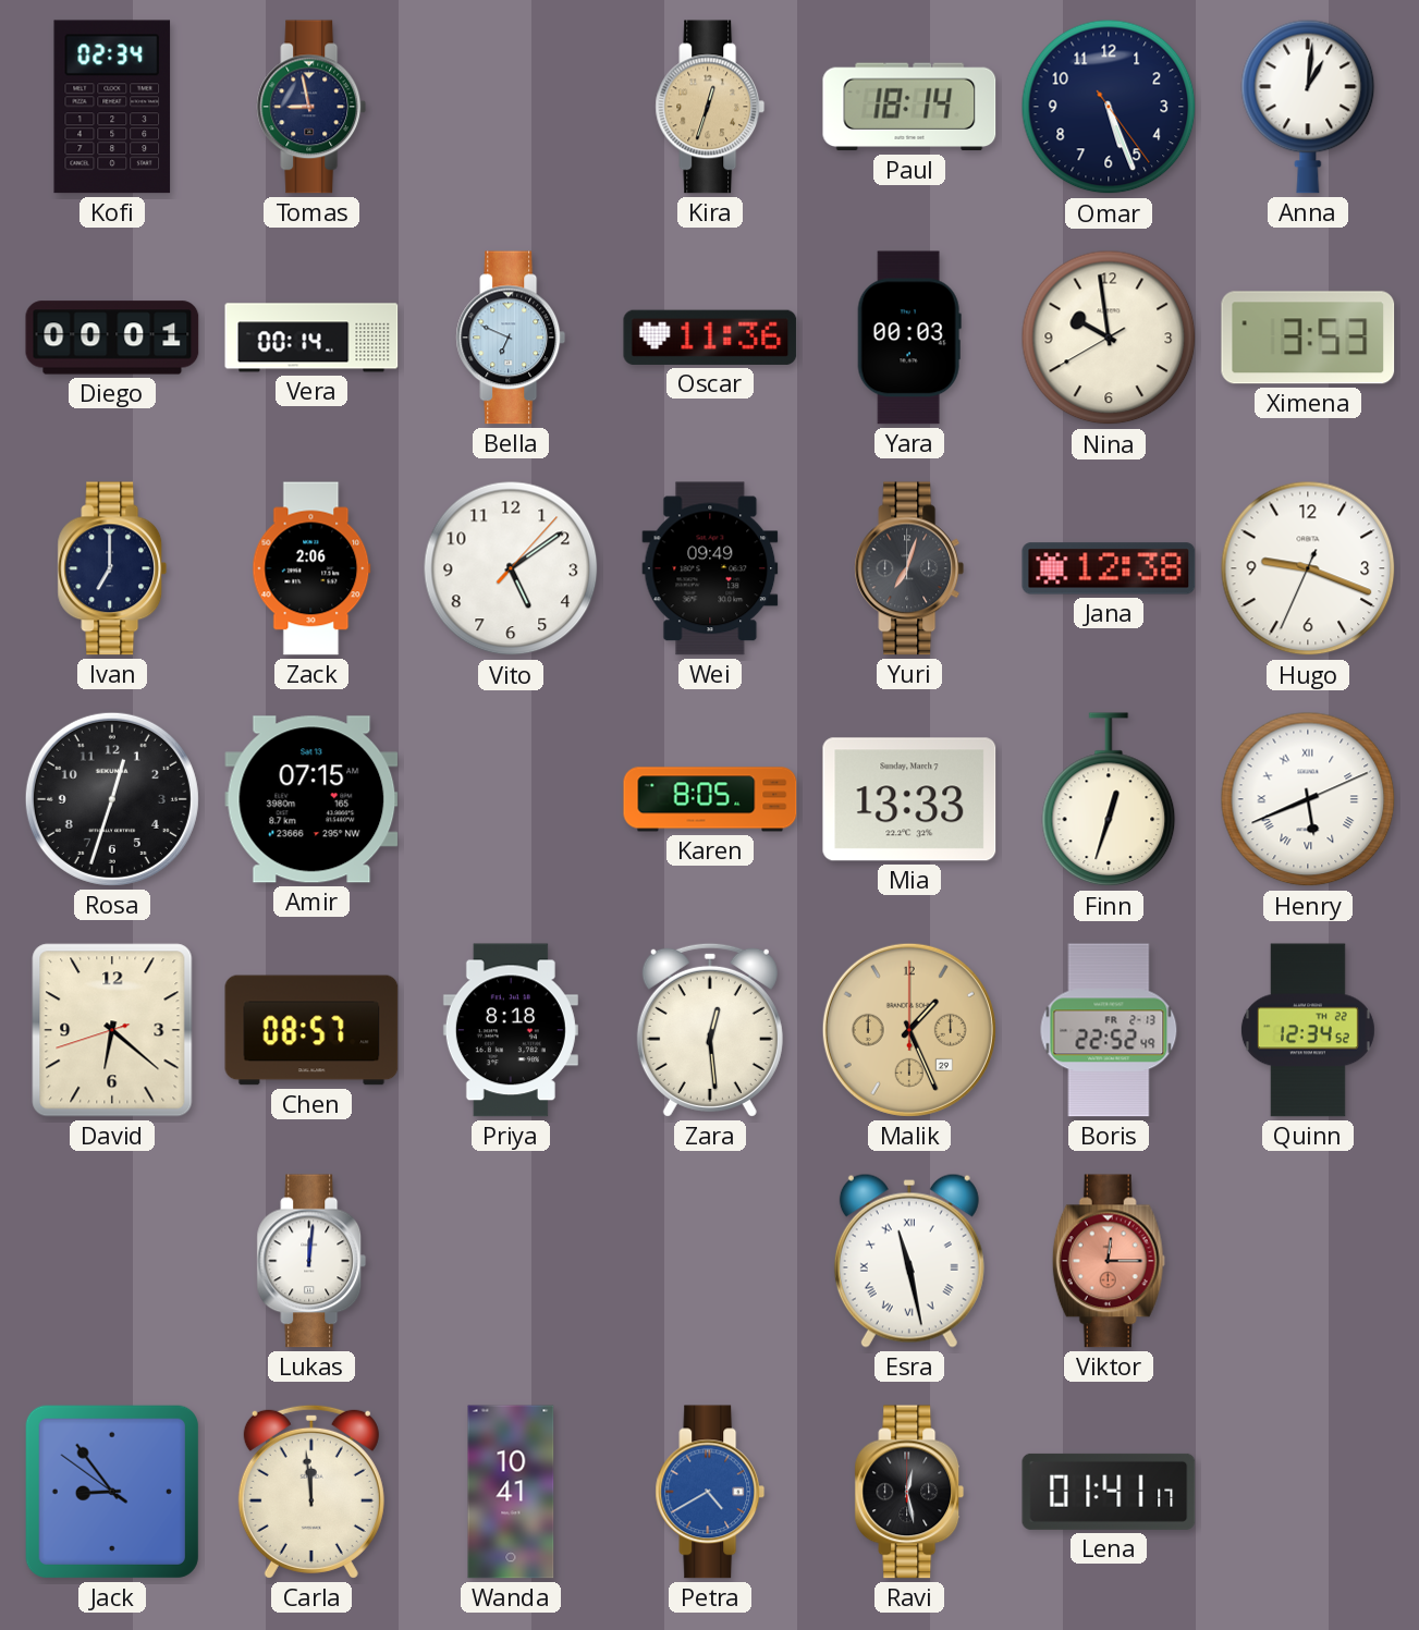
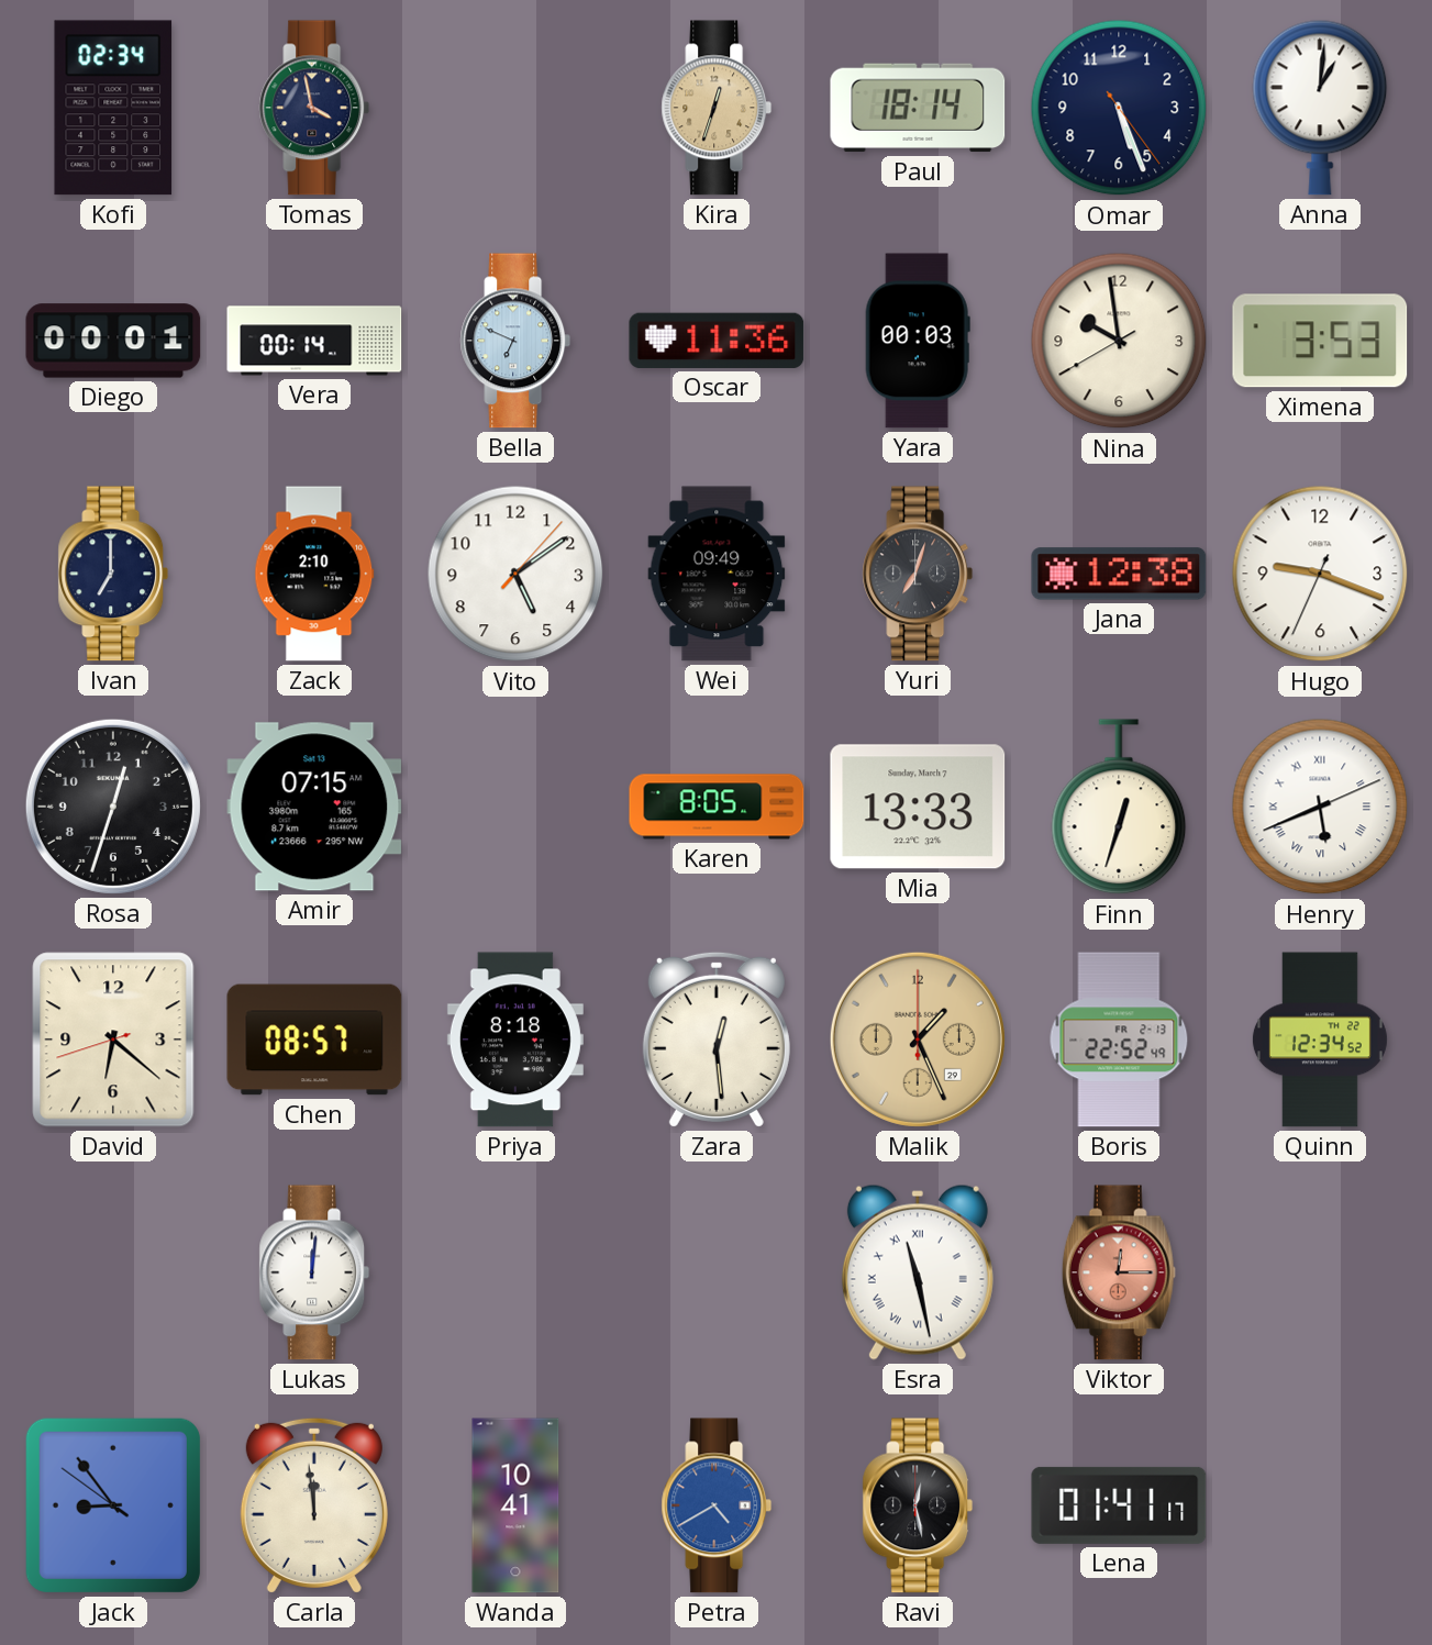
Tomas: 8:58 -> 3:58 (314, 108)
Zack: 2:06 -> 2:10 (314, 574)
